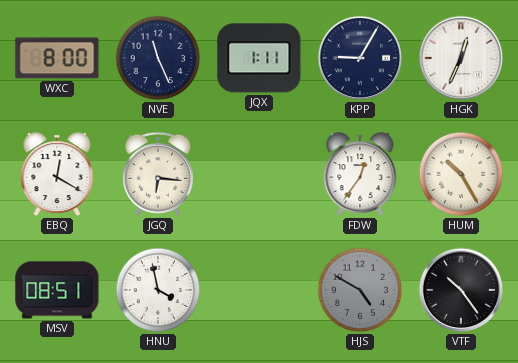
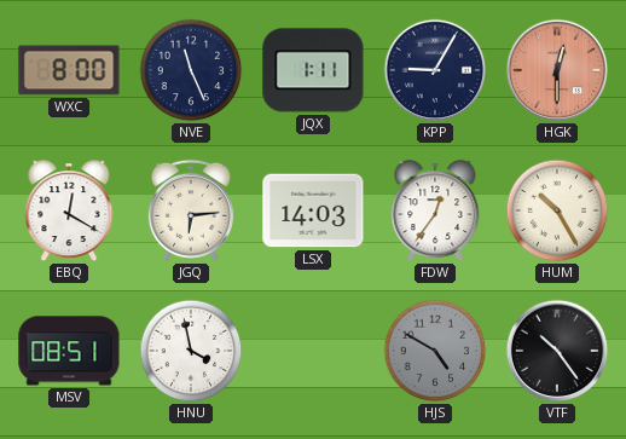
HGK: 12:34 -> 12:30 (557, 70)
HGK dial: white -> salmon (557, 70)
JGQ: 6:16 -> 6:14 (191, 210)
LSX: none -> 14:03 (313, 210)
